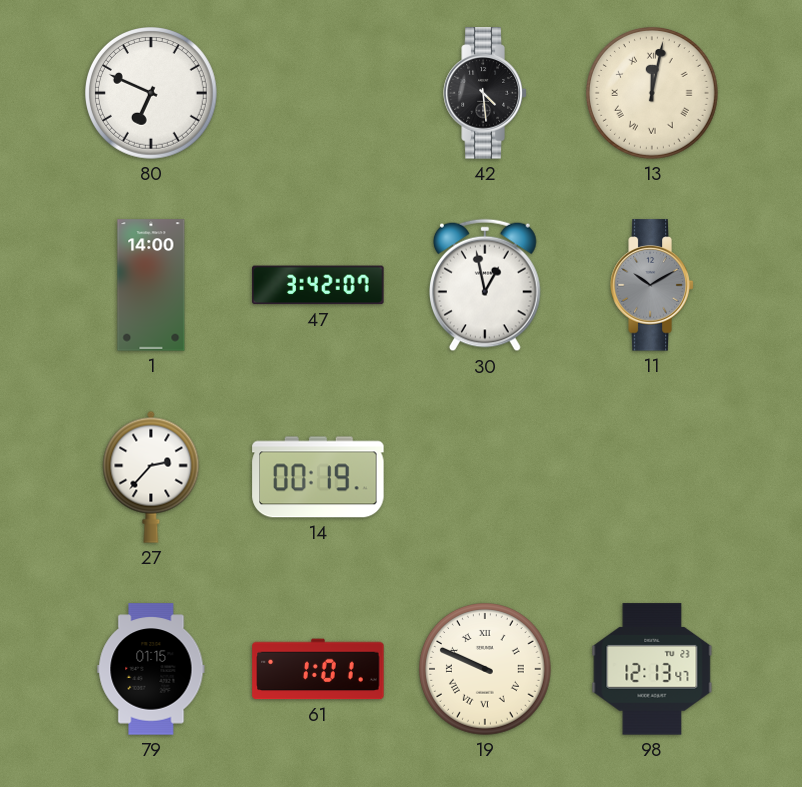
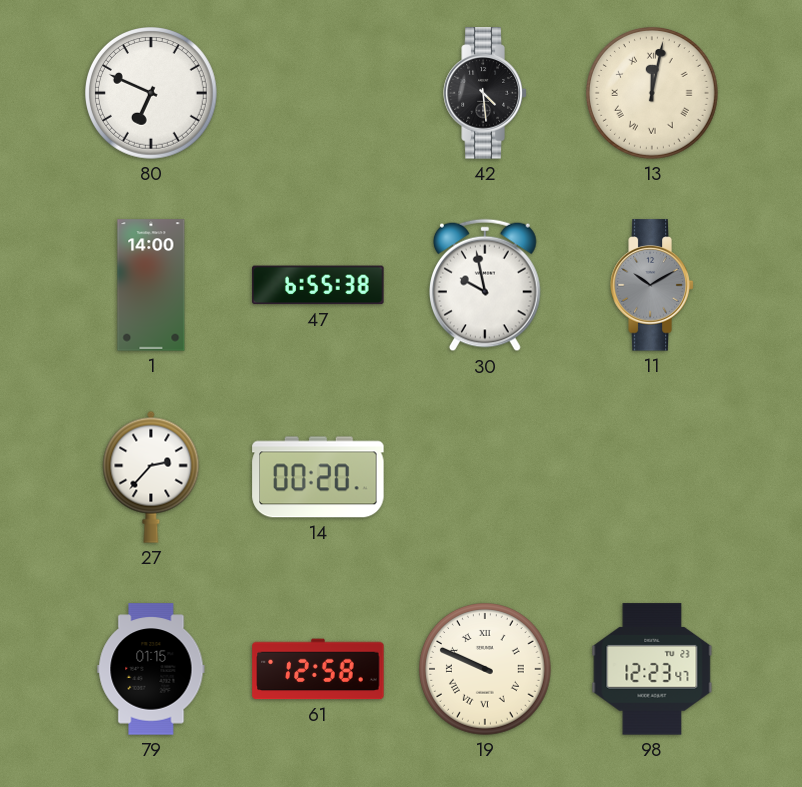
47: 3:42 -> 6:55 (318, 285)
30: 12:58 -> 9:58 (486, 285)
14: 00:19 -> 00:20 (318, 477)
61: 1:01 -> 12:58 (318, 669)
98: 12:13 -> 12:23 (652, 669)
